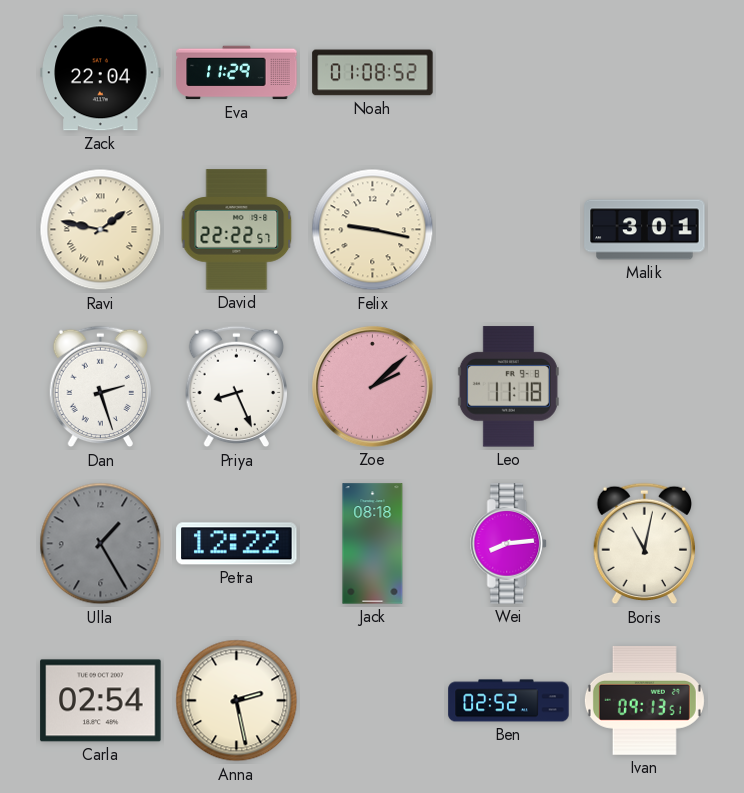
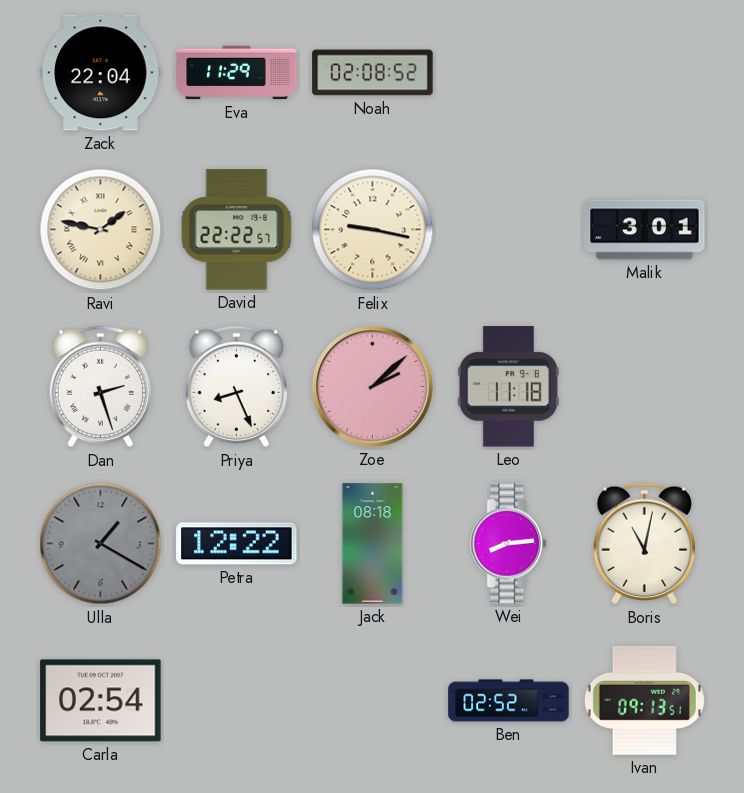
Noah: 01:08 -> 02:08 (373, 73)
Ulla: 1:25 -> 1:20 (101, 544)
Anna: 2:28 -> none (237, 701)
